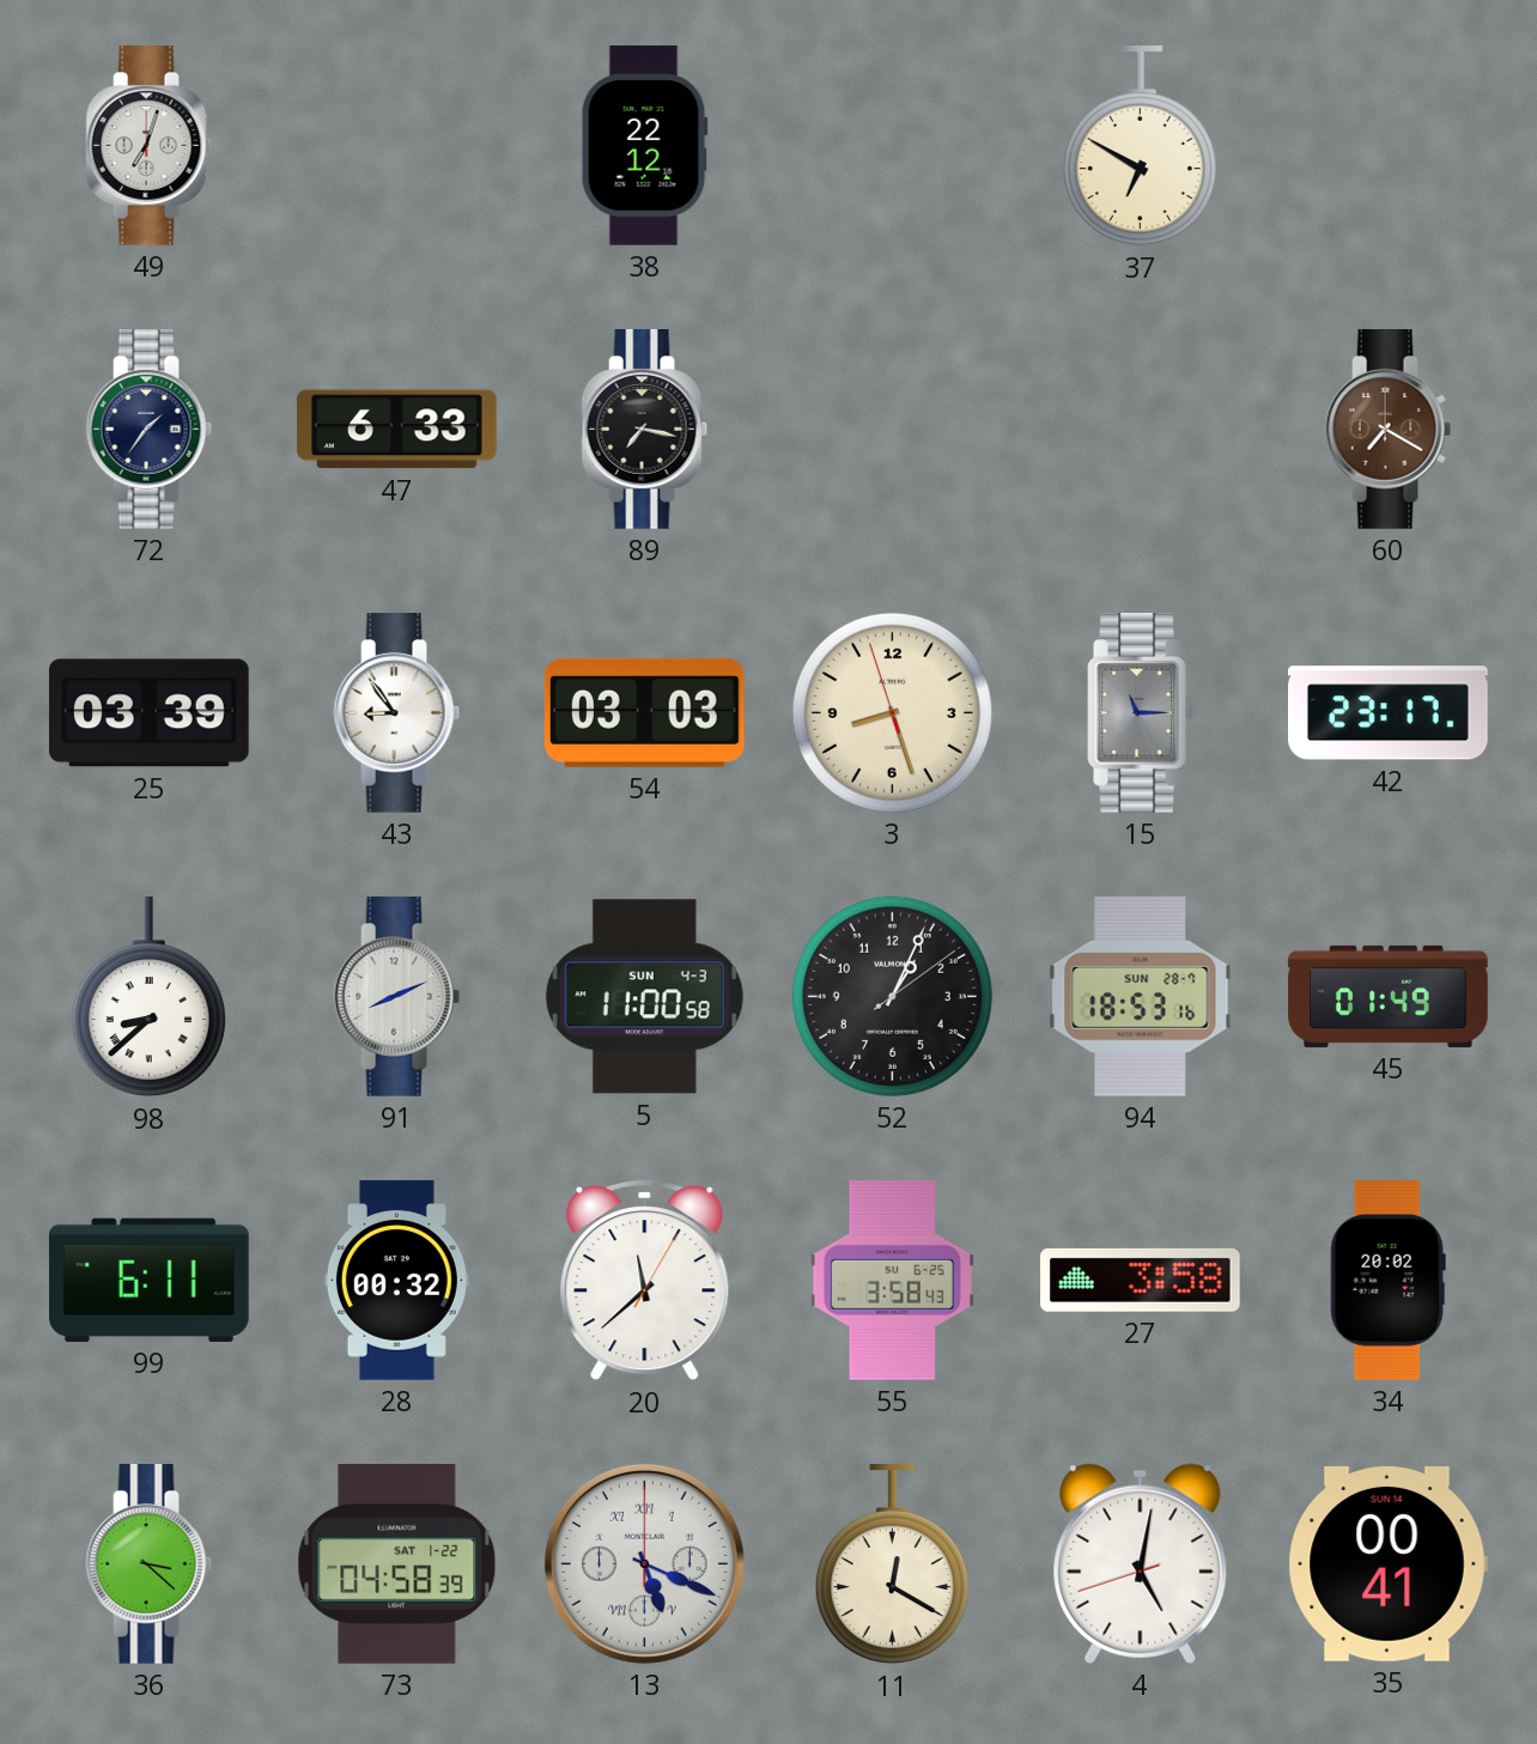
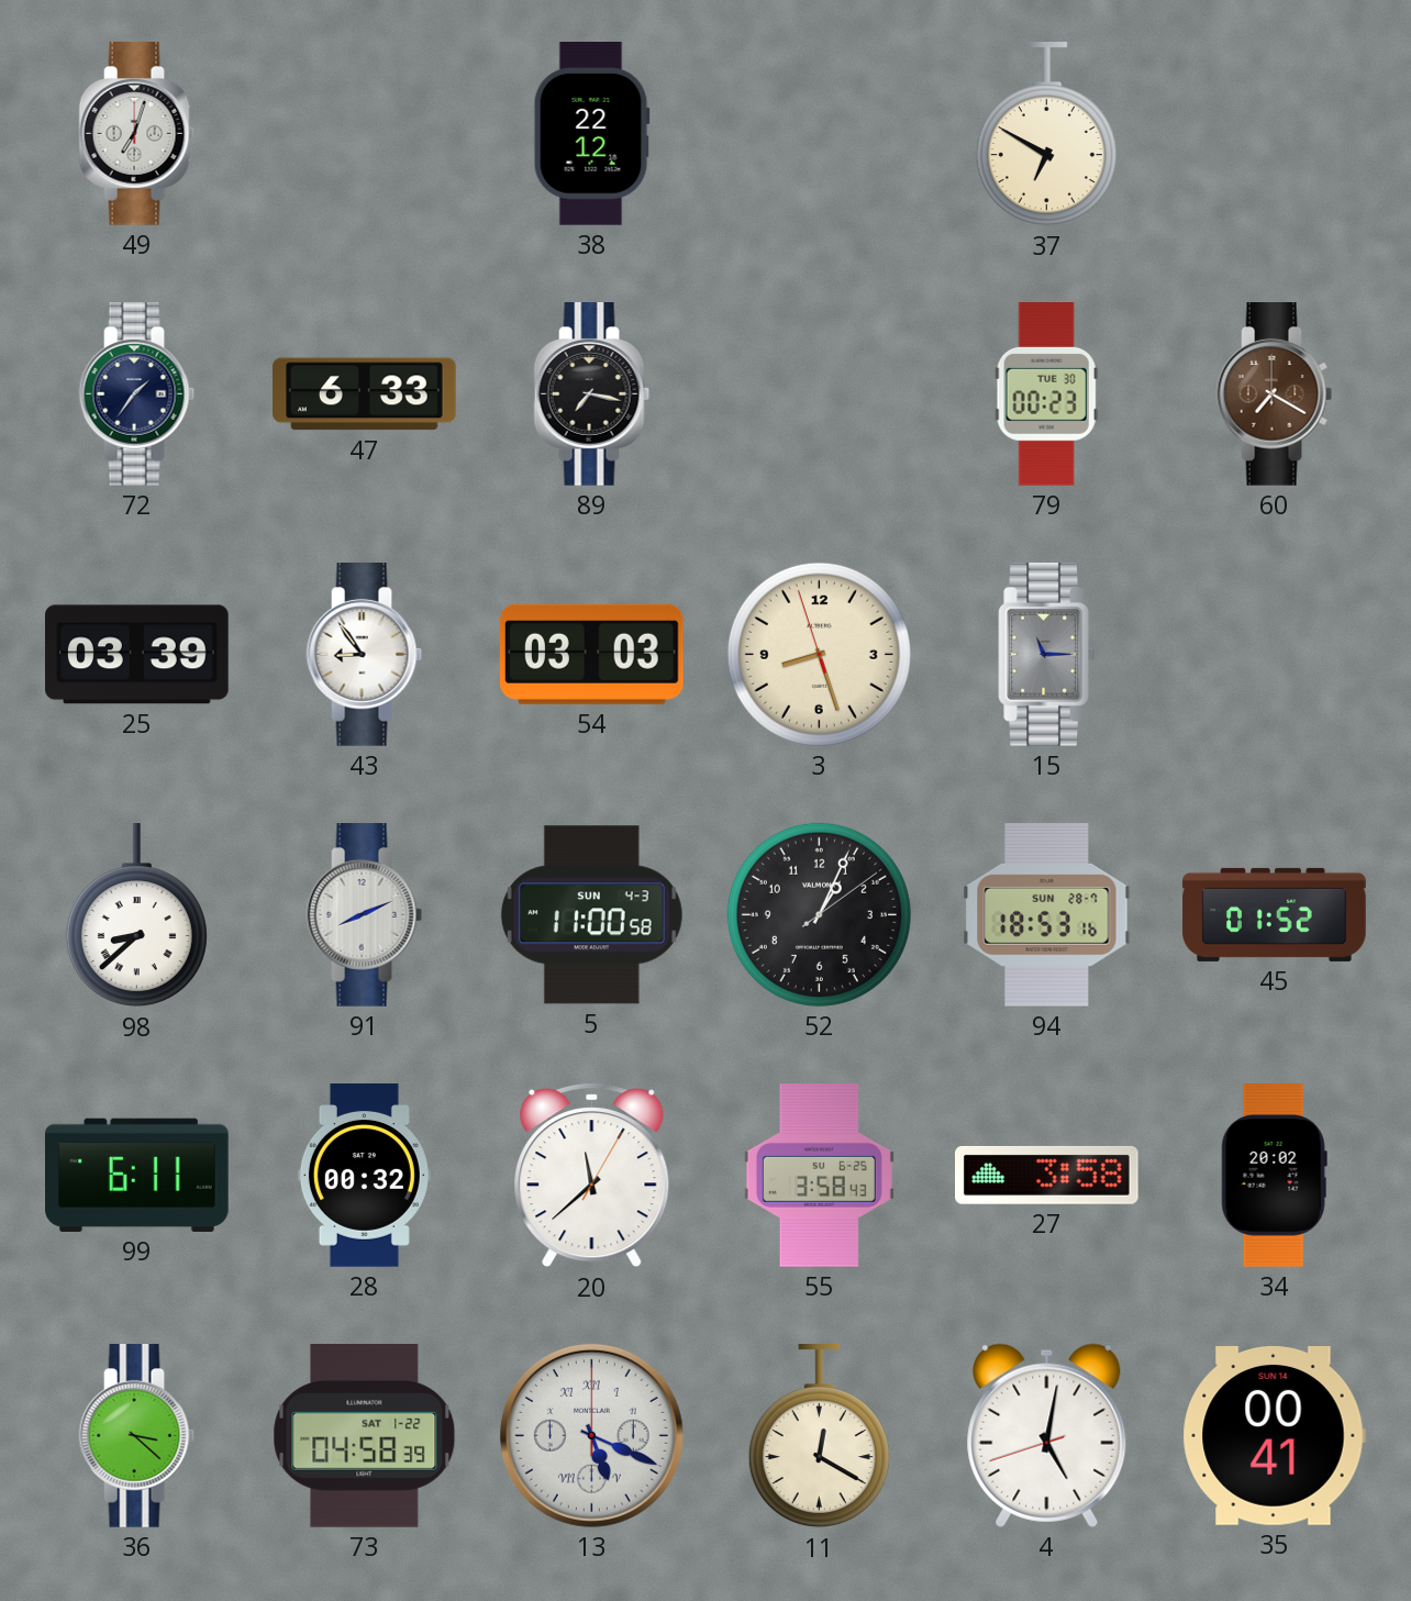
79: none -> 00:23 (1046, 394)
42: 23:17 -> none (1389, 713)
45: 01:49 -> 01:52 (1275, 914)
